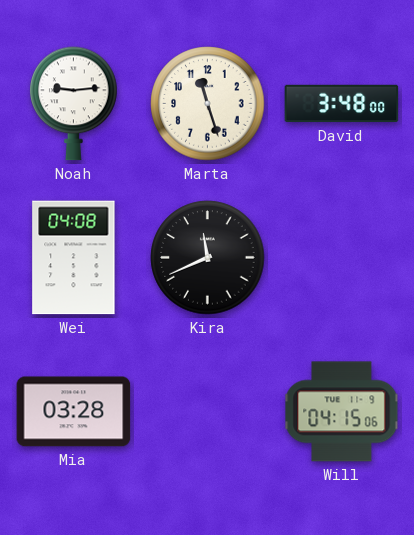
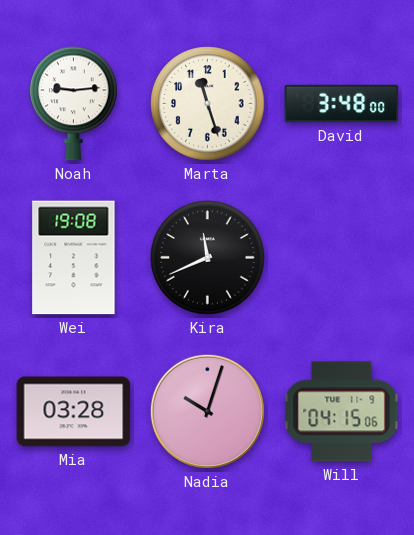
Wei: 04:08 -> 19:08 (74, 258)
Nadia: none -> 10:03 (207, 411)
